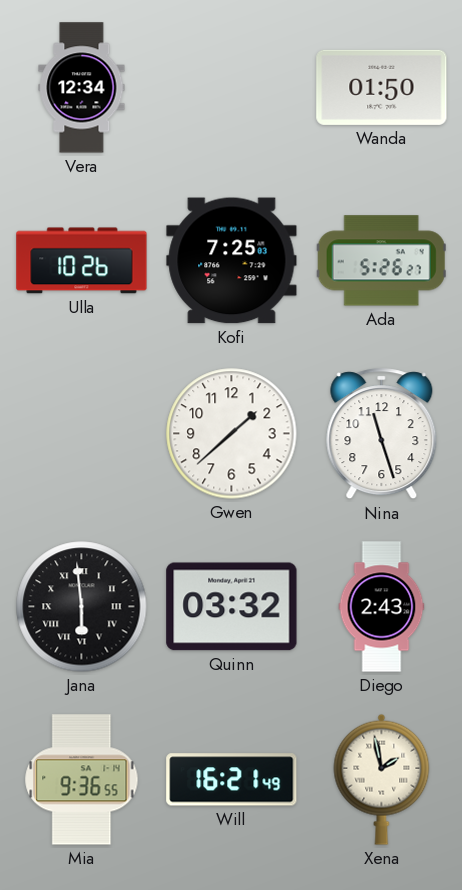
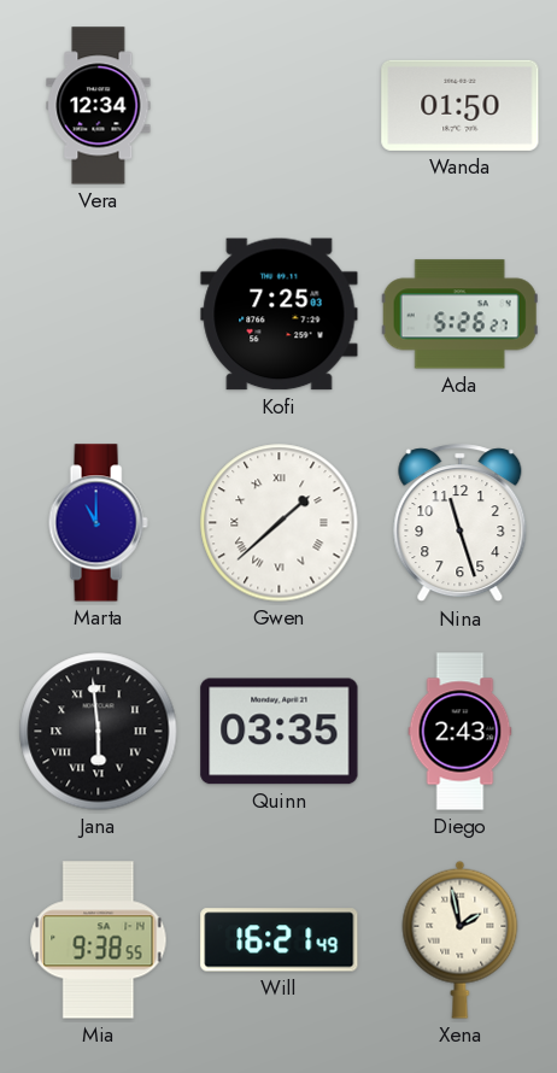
Ulla: 10:26 -> none (82, 261)
Marta: none -> 11:00 (98, 523)
Gwen numerals: Arabic -> Roman (280, 523)
Quinn: 03:32 -> 03:35 (280, 732)
Mia: 9:36 -> 9:38 (99, 940)
